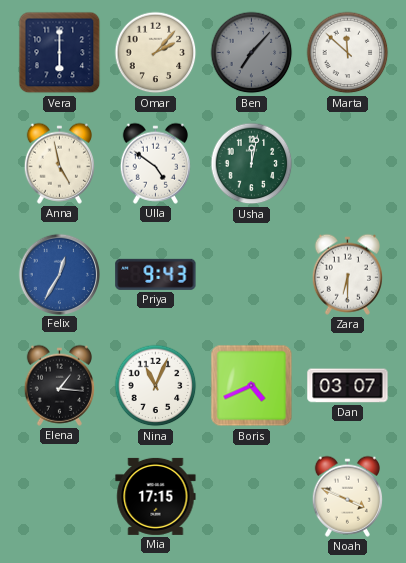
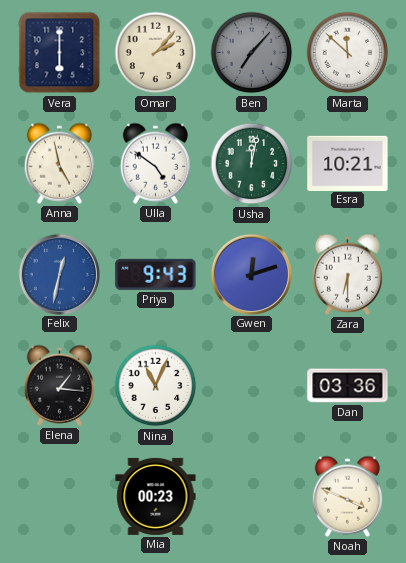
Esra: none -> 10:21 (348, 163)
Felix: 12:35 -> 12:32 (59, 274)
Gwen: none -> 12:12 (251, 274)
Boris: 4:41 -> none (252, 386)
Dan: 03:07 -> 03:36 (348, 386)
Mia: 17:15 -> 00:23 (156, 496)
